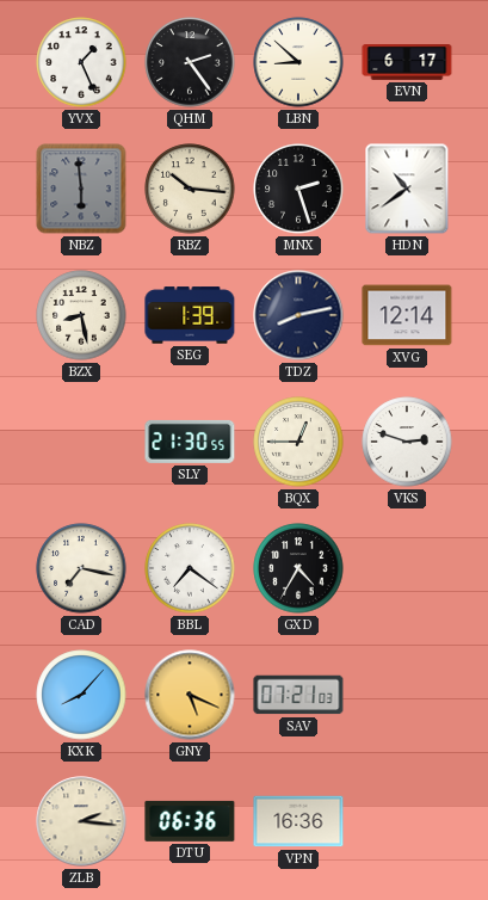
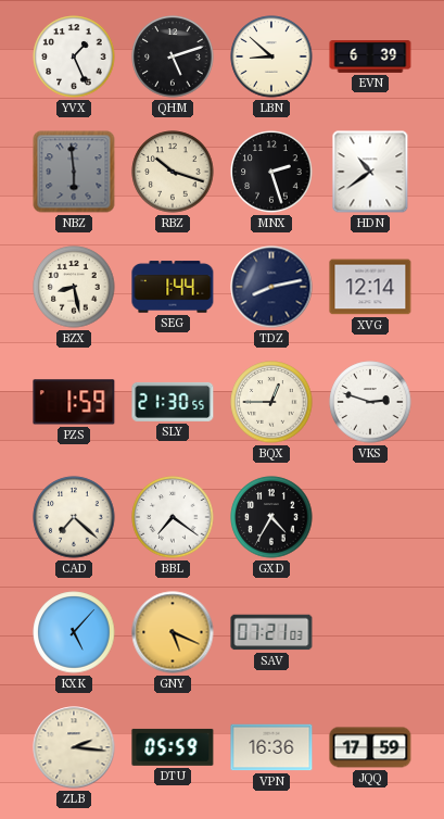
QHM: 2:24 -> 5:12 (173, 56)
EVN: 6:17 -> 6:39 (370, 58)
RBZ: 10:16 -> 10:18 (173, 172)
SEG: 1:39 -> 1:44 (173, 287)
PZS: none -> 1:59 (74, 402)
CAD: 7:17 -> 7:22 (74, 517)
KXK: 8:07 -> 5:07 (74, 632)
DTU: 06:36 -> 05:59 (173, 747)
JQQ: none -> 17:59 (370, 747)
